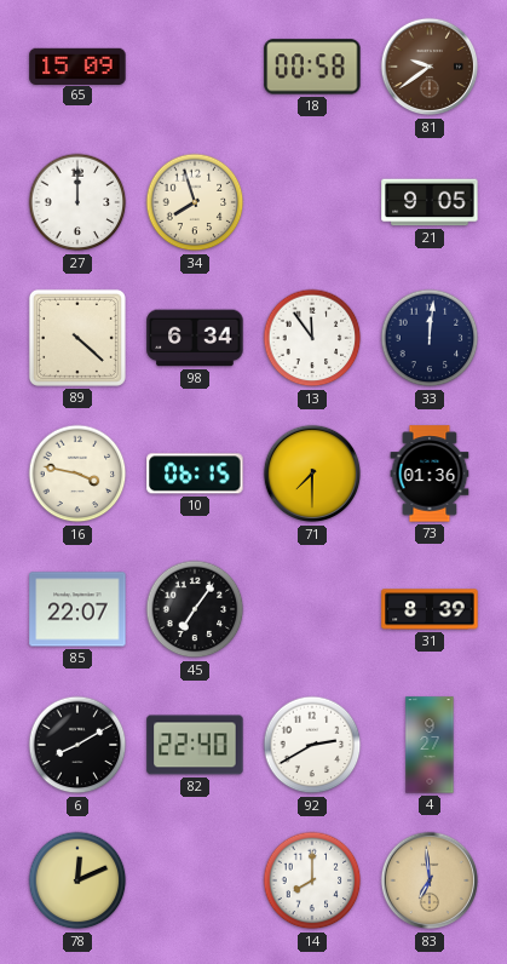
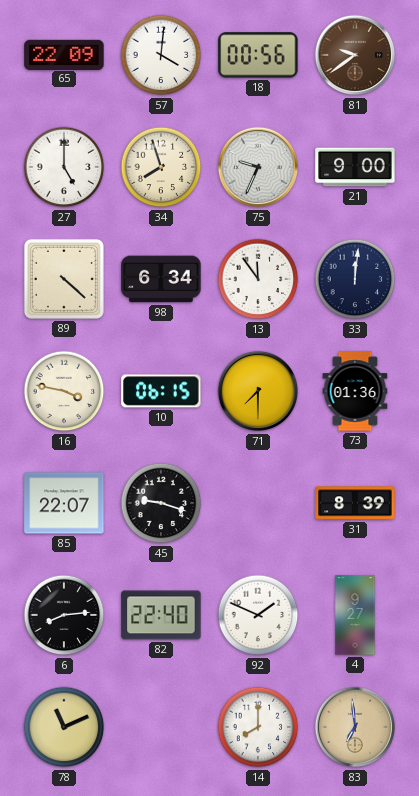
65: 15:09 -> 22:09 (64, 54)
57: none -> 4:01 (161, 55)
18: 00:58 -> 00:56 (258, 55)
27: 12:00 -> 5:00 (64, 167)
75: none -> 9:34 (258, 167)
21: 9:05 -> 9:00 (355, 167)
45: 7:06 -> 9:18 (161, 503)
6: 8:10 -> 8:14 (64, 615)
92: 2:40 -> 1:49 (258, 615)
78: 12:11 -> 11:11 (64, 727)
